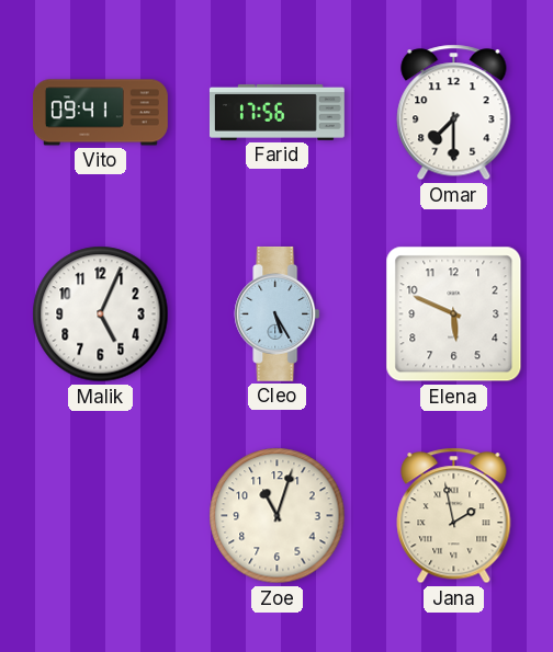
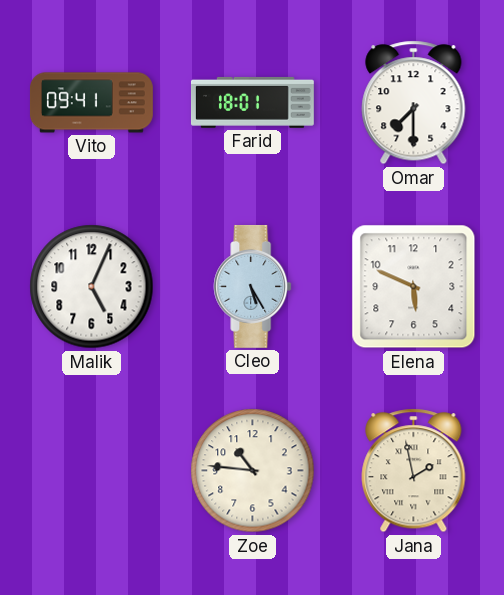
Farid: 17:56 -> 18:01 (252, 102)
Zoe: 11:03 -> 10:46 (253, 471)
